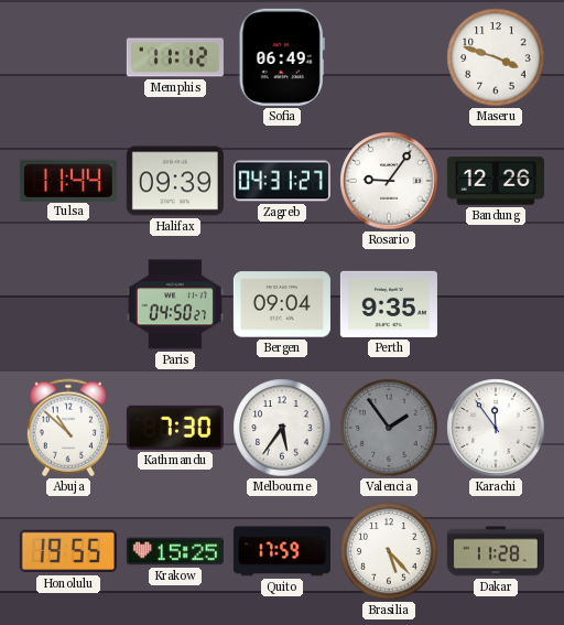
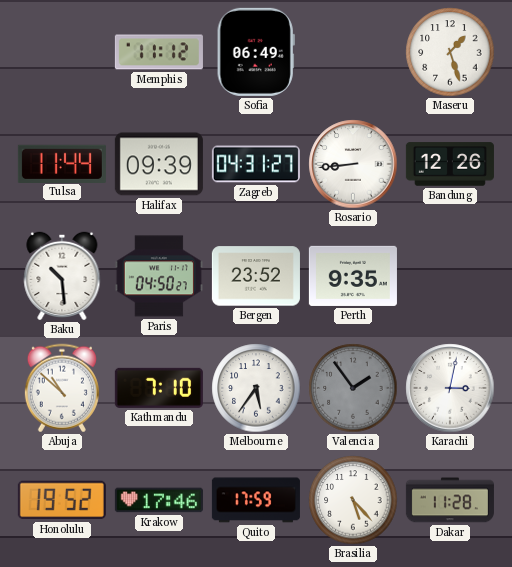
Maseru: 3:48 -> 1:27 (450, 52)
Rosario: 9:06 -> 8:44 (353, 164)
Baku: none -> 10:29 (62, 276)
Bergen: 09:04 -> 23:52 (256, 276)
Kathmandu: 7:30 -> 7:10 (159, 388)
Karachi: 11:54 -> 3:02 (450, 388)
Honolulu: 19:55 -> 19:52 (62, 500)
Krakow: 15:25 -> 17:46 (159, 500)
